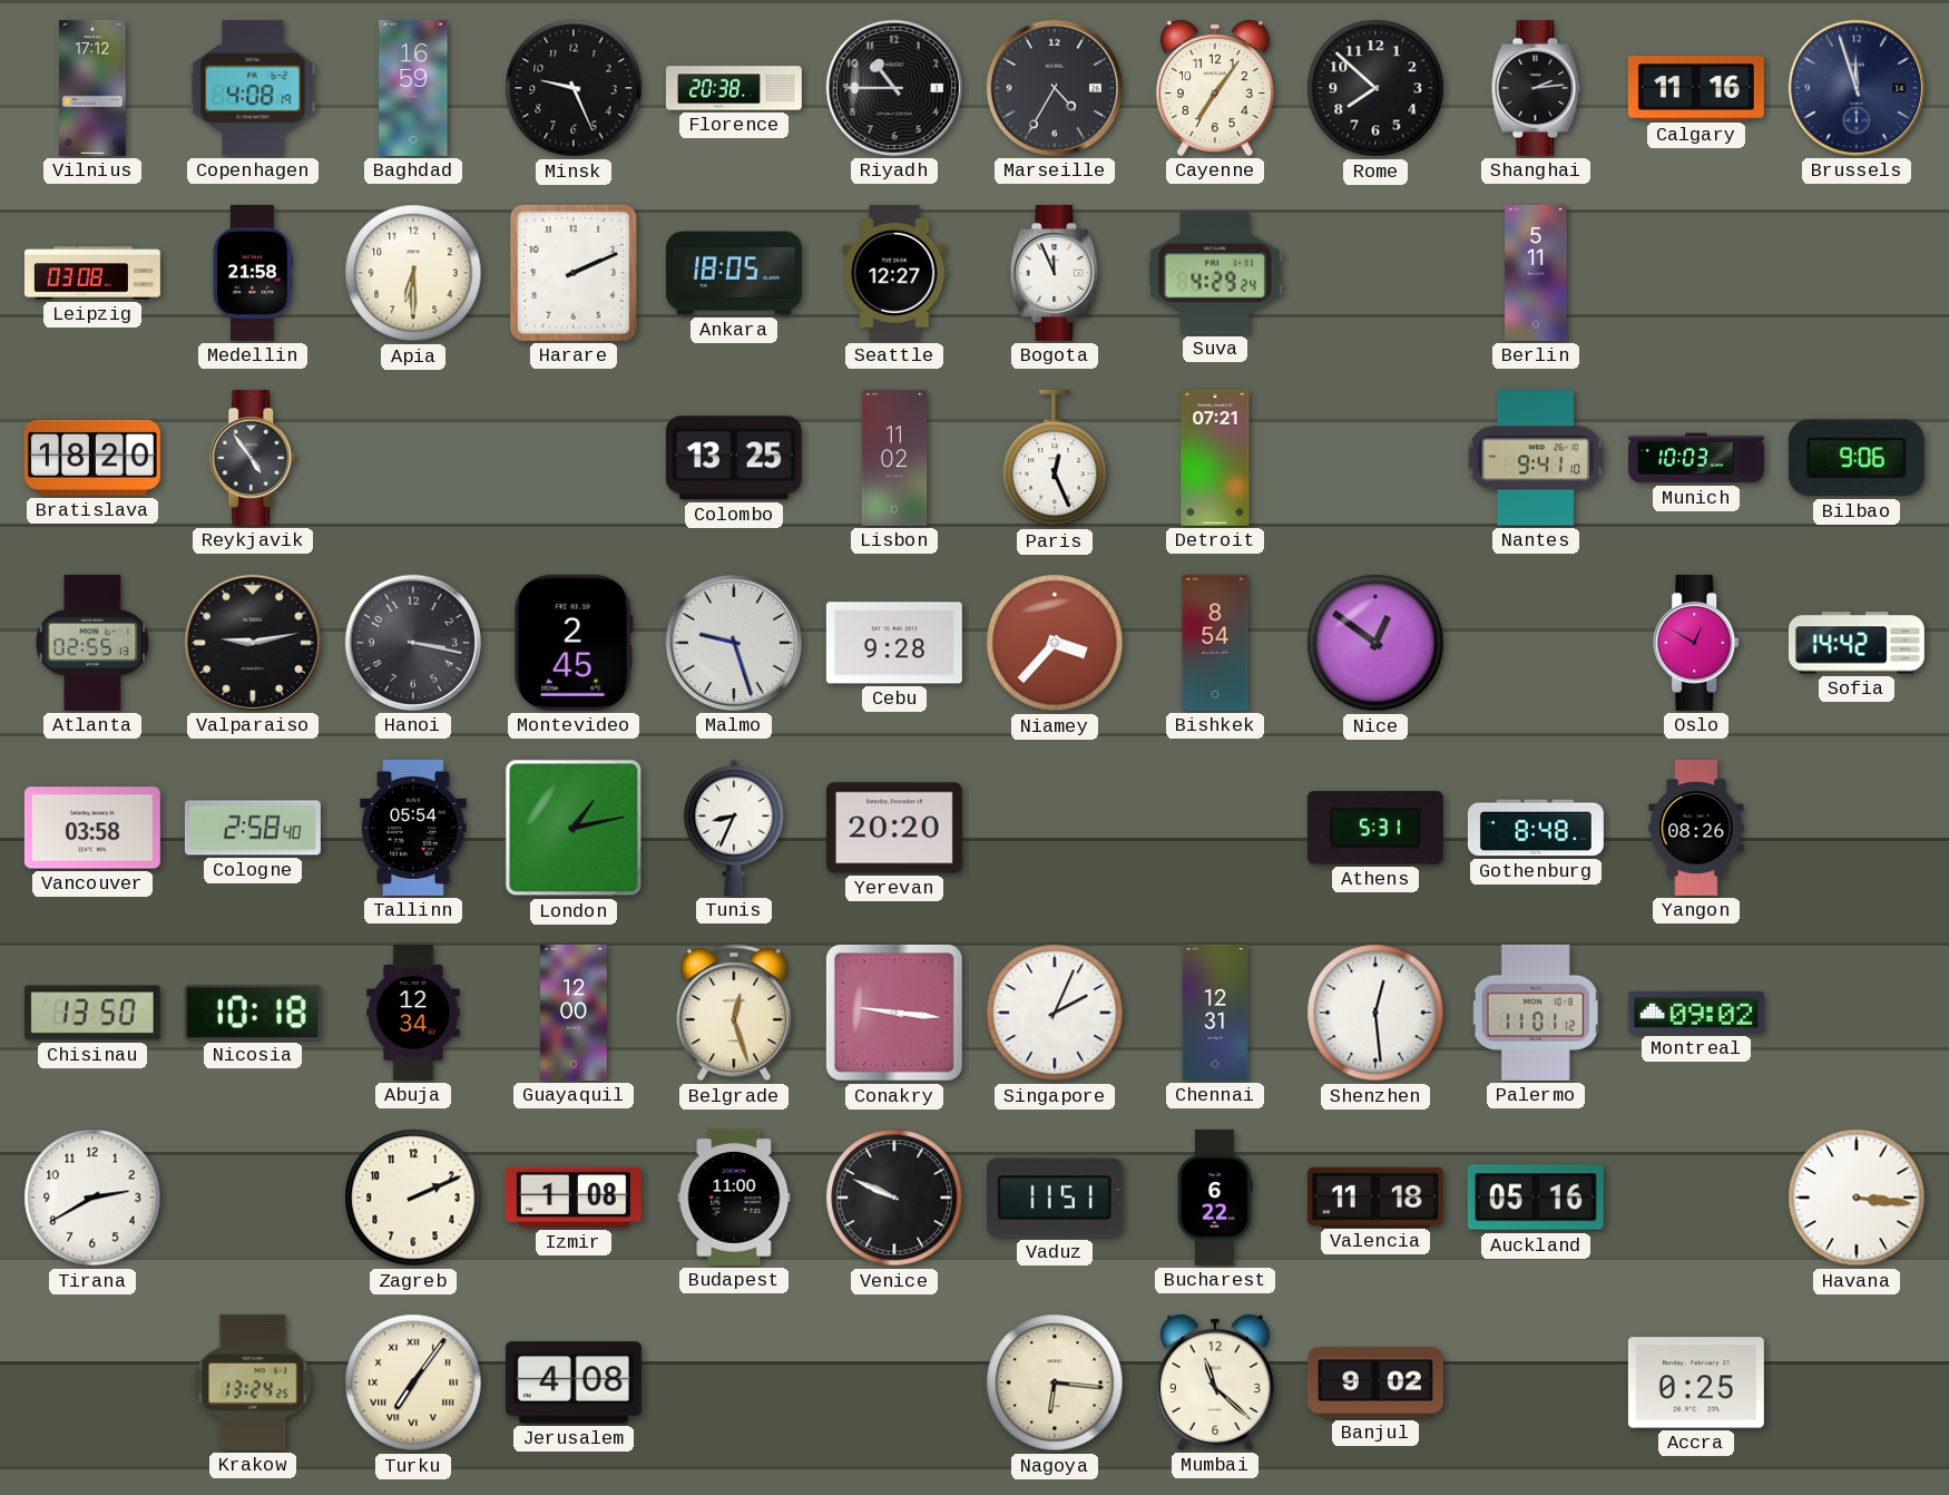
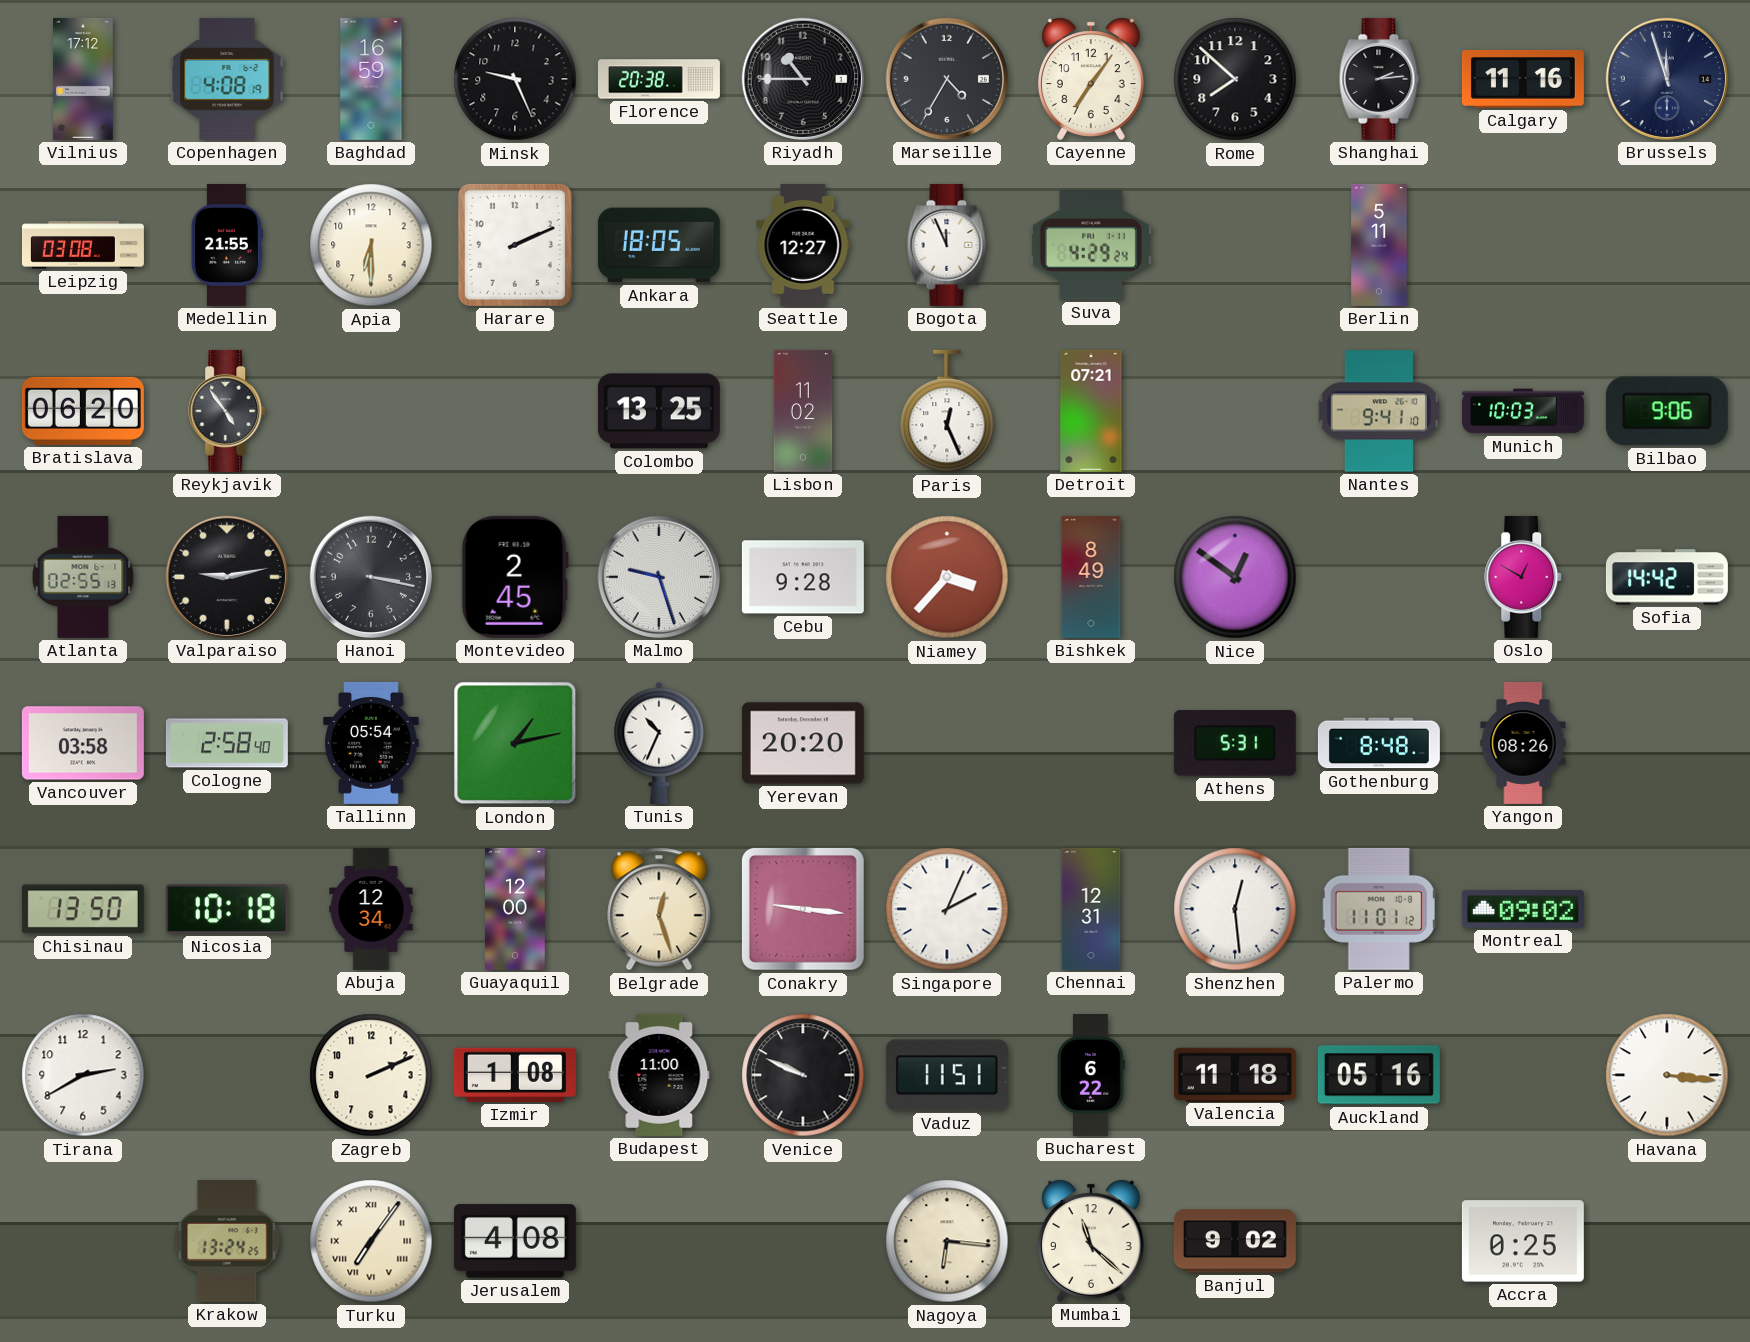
Medellin: 21:58 -> 21:55 (227, 245)
Bratislava: 18:20 -> 06:20 (83, 411)
Bishkek: 8:54 -> 8:49 (1091, 577)
Tunis: 8:34 -> 10:34 (659, 743)
